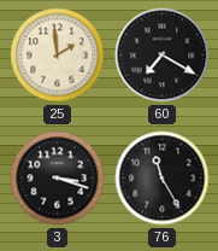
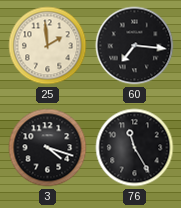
60: 7:20 -> 7:16 (135, 46)
3: 3:18 -> 4:18 (48, 148)
